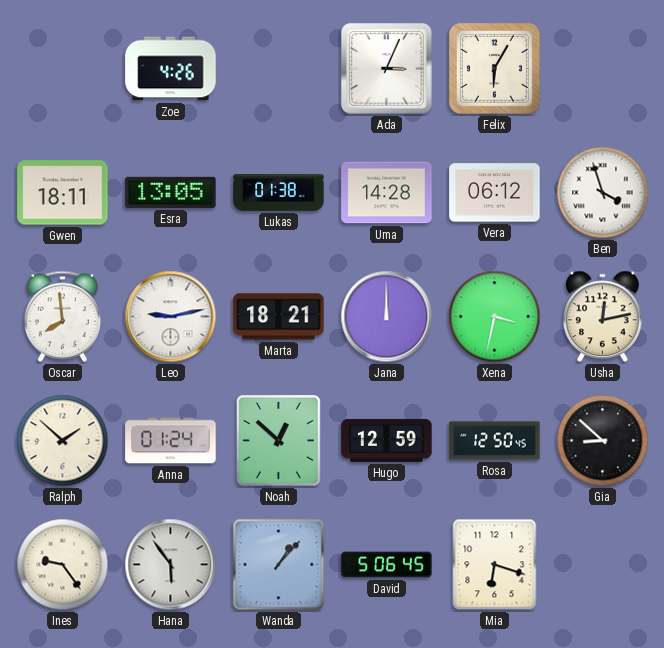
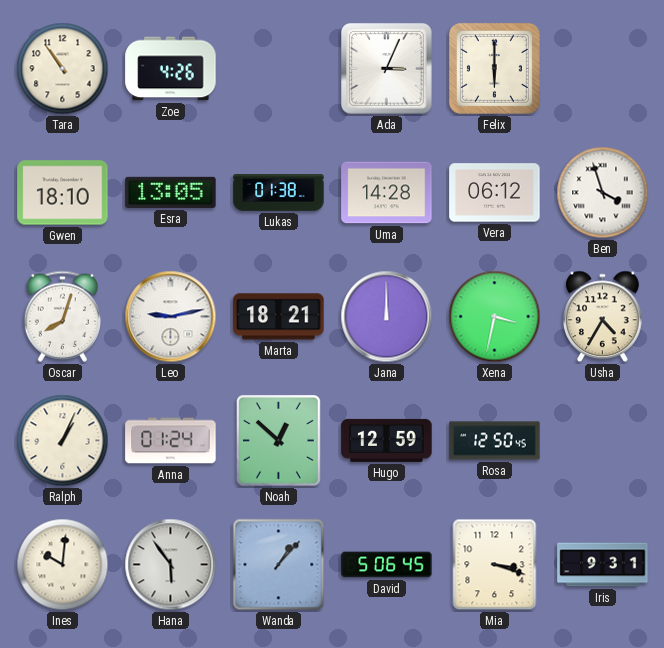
Tara: none -> 10:54 (63, 69)
Felix: 6:05 -> 6:00 (494, 68)
Gwen: 18:11 -> 18:10 (63, 193)
Oscar: 7:59 -> 8:03 (62, 316)
Usha: 12:13 -> 4:35 (603, 317)
Ralph: 1:52 -> 1:04 (63, 441)
Gia: 8:52 -> none (603, 441)
Ines: 9:24 -> 10:01 (63, 565)
Mia: 6:18 -> 3:18 (495, 565)
Iris: none -> 9:31 (603, 565)
